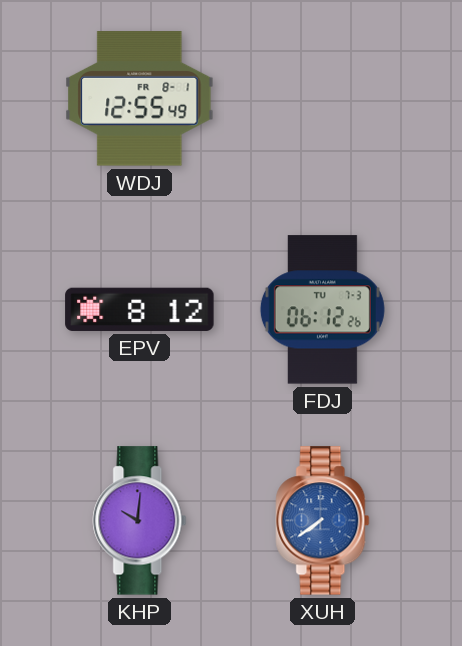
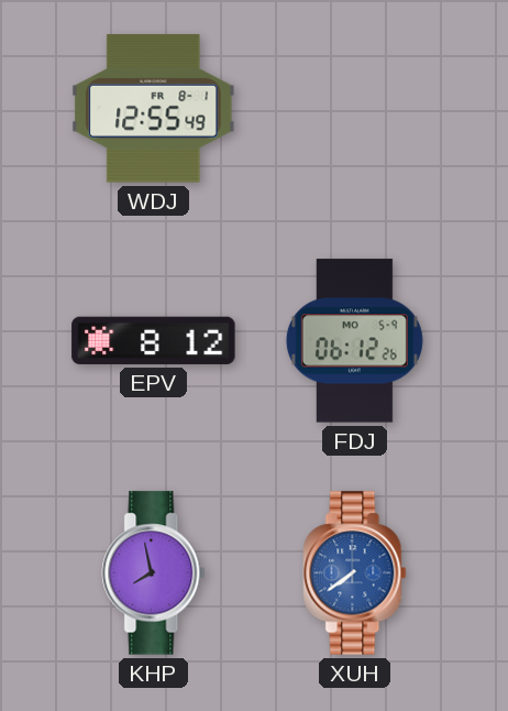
FDJ date: TU 7-3 -> MO 5-9 (354, 341)
KHP: 10:01 -> 7:58 (154, 573)
